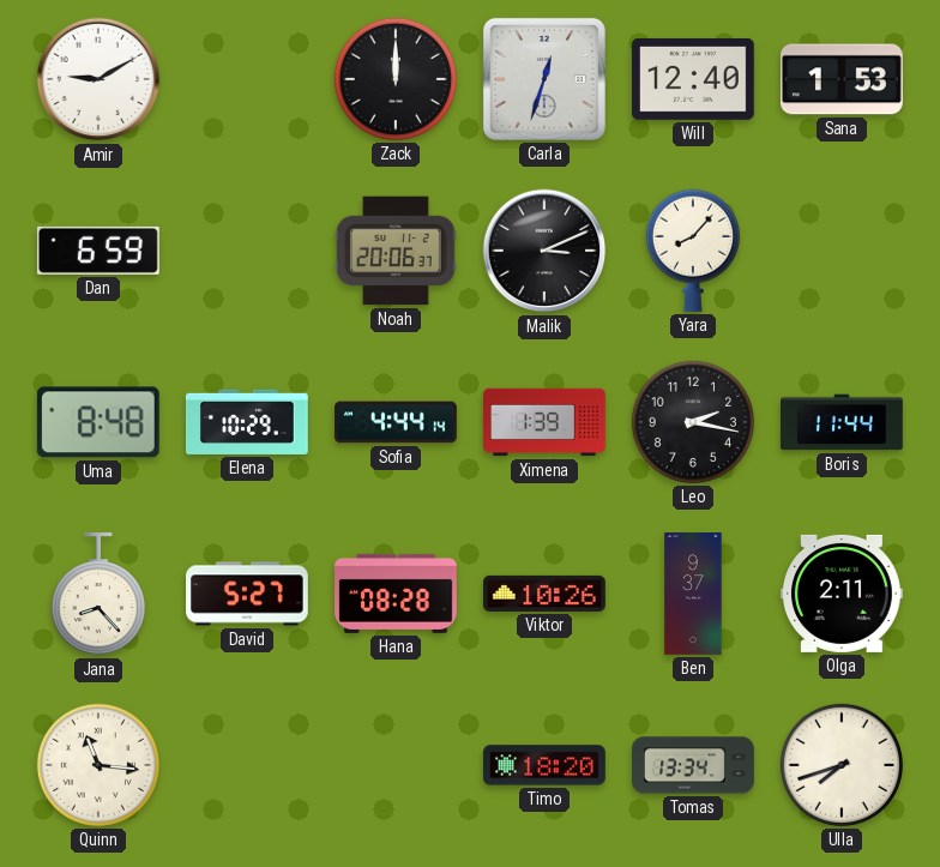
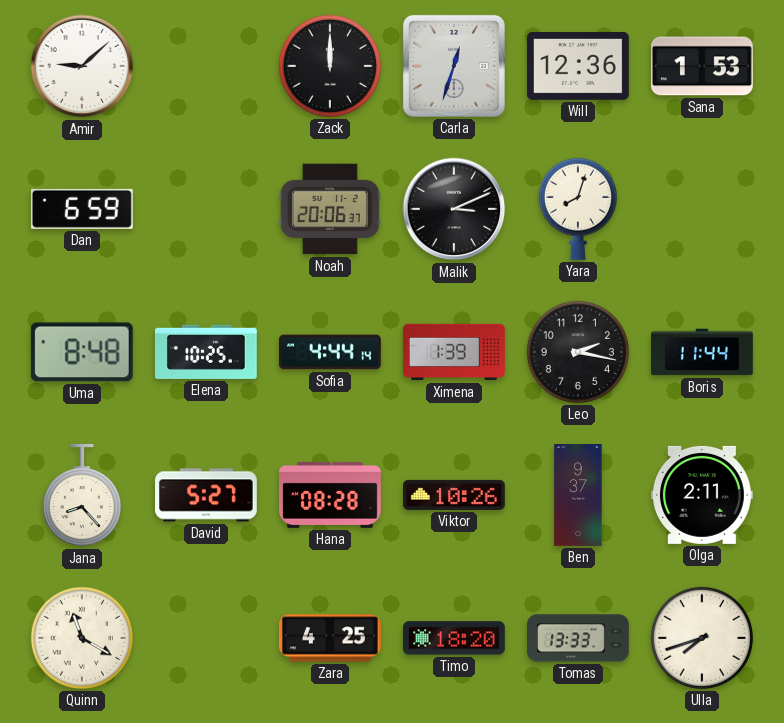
Amir: 9:10 -> 9:08 (82, 66)
Will: 12:40 -> 12:36 (578, 66)
Yara: 8:07 -> 8:03 (578, 209)
Elena: 10:29 -> 10:25 (207, 352)
Quinn: 11:16 -> 11:20 (82, 638)
Zara: none -> 4:25 (330, 638)
Tomas: 13:34 -> 13:33 (579, 638)
